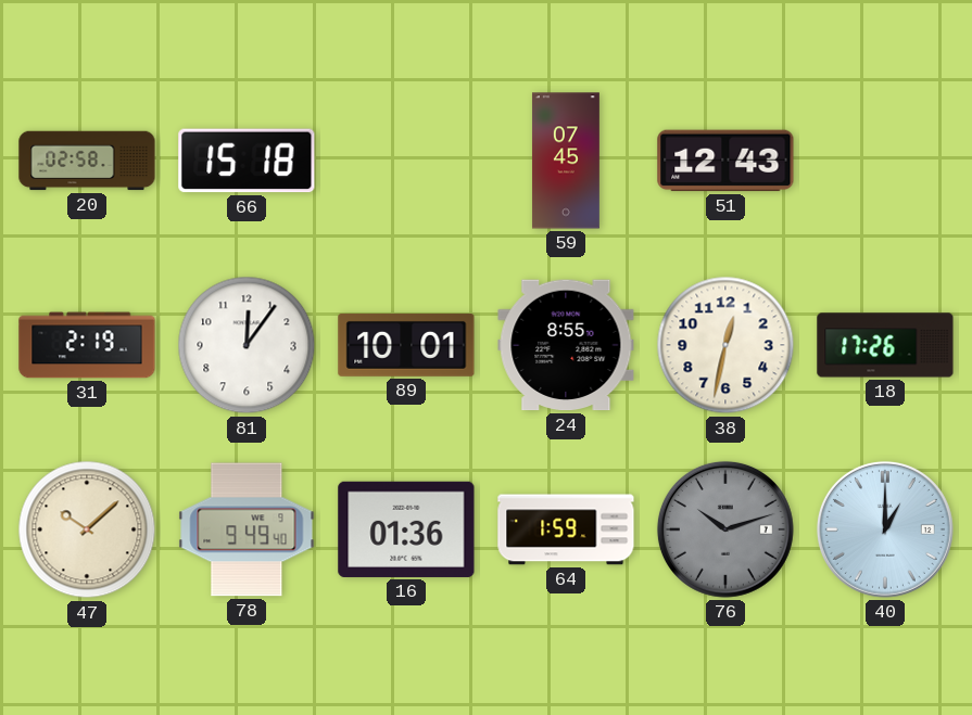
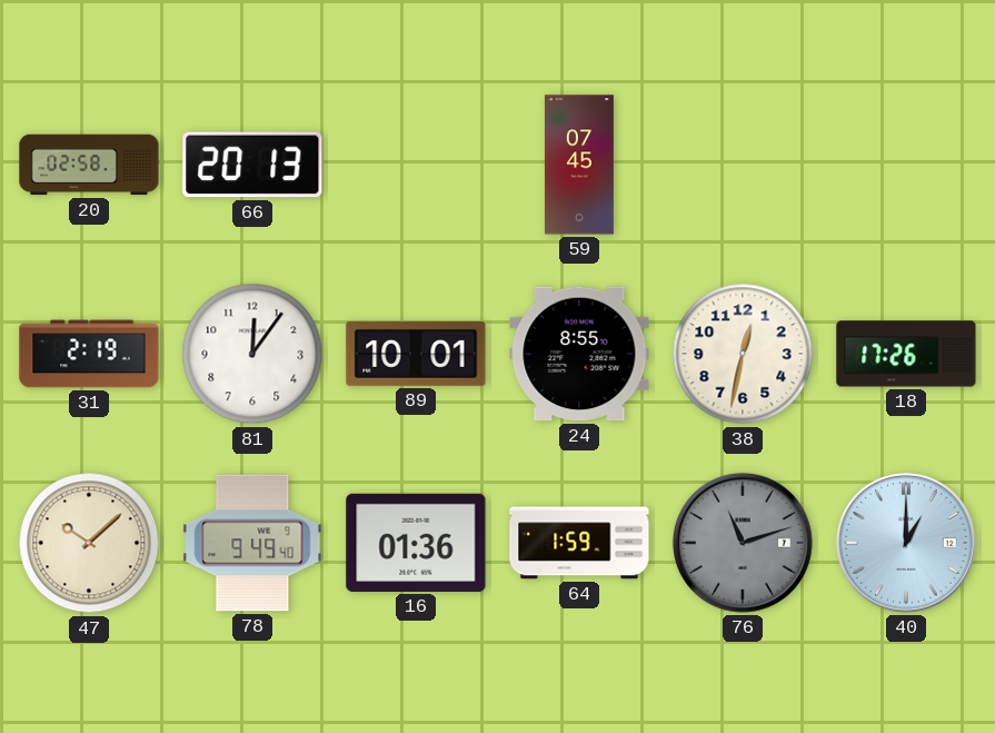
66: 15:18 -> 20:13 (252, 165)
51: 12:43 -> none (725, 161)
76: 10:12 -> 11:12 (743, 543)
